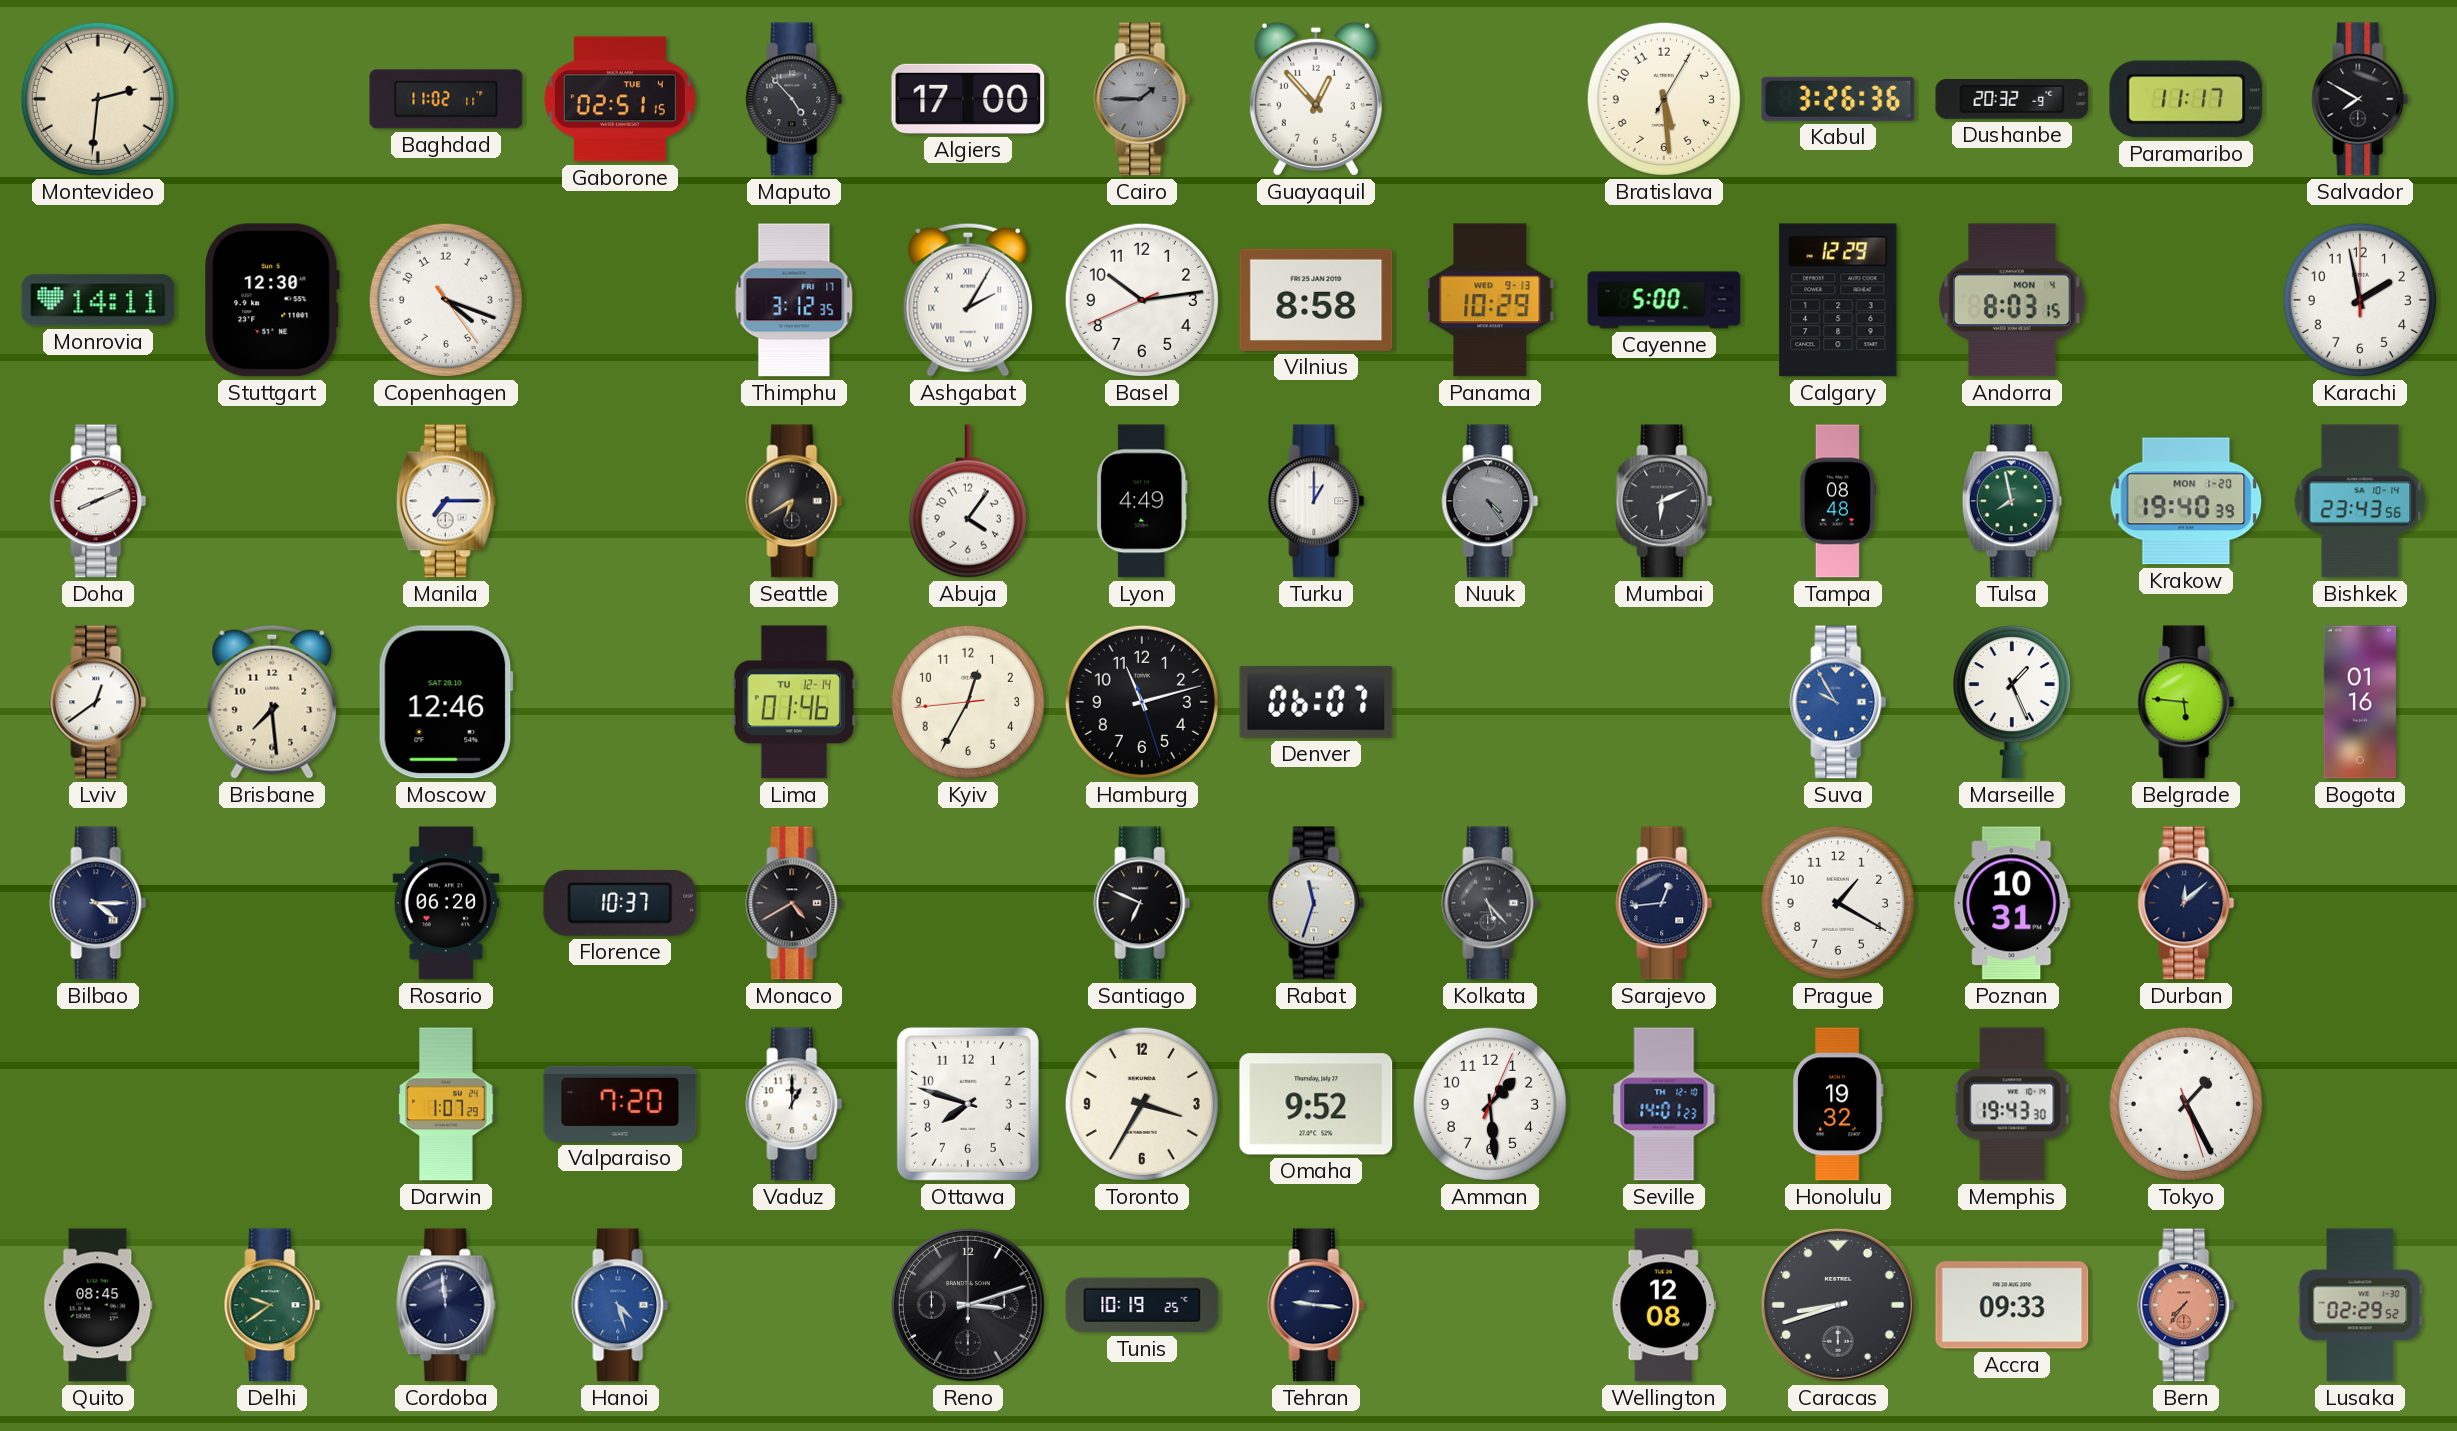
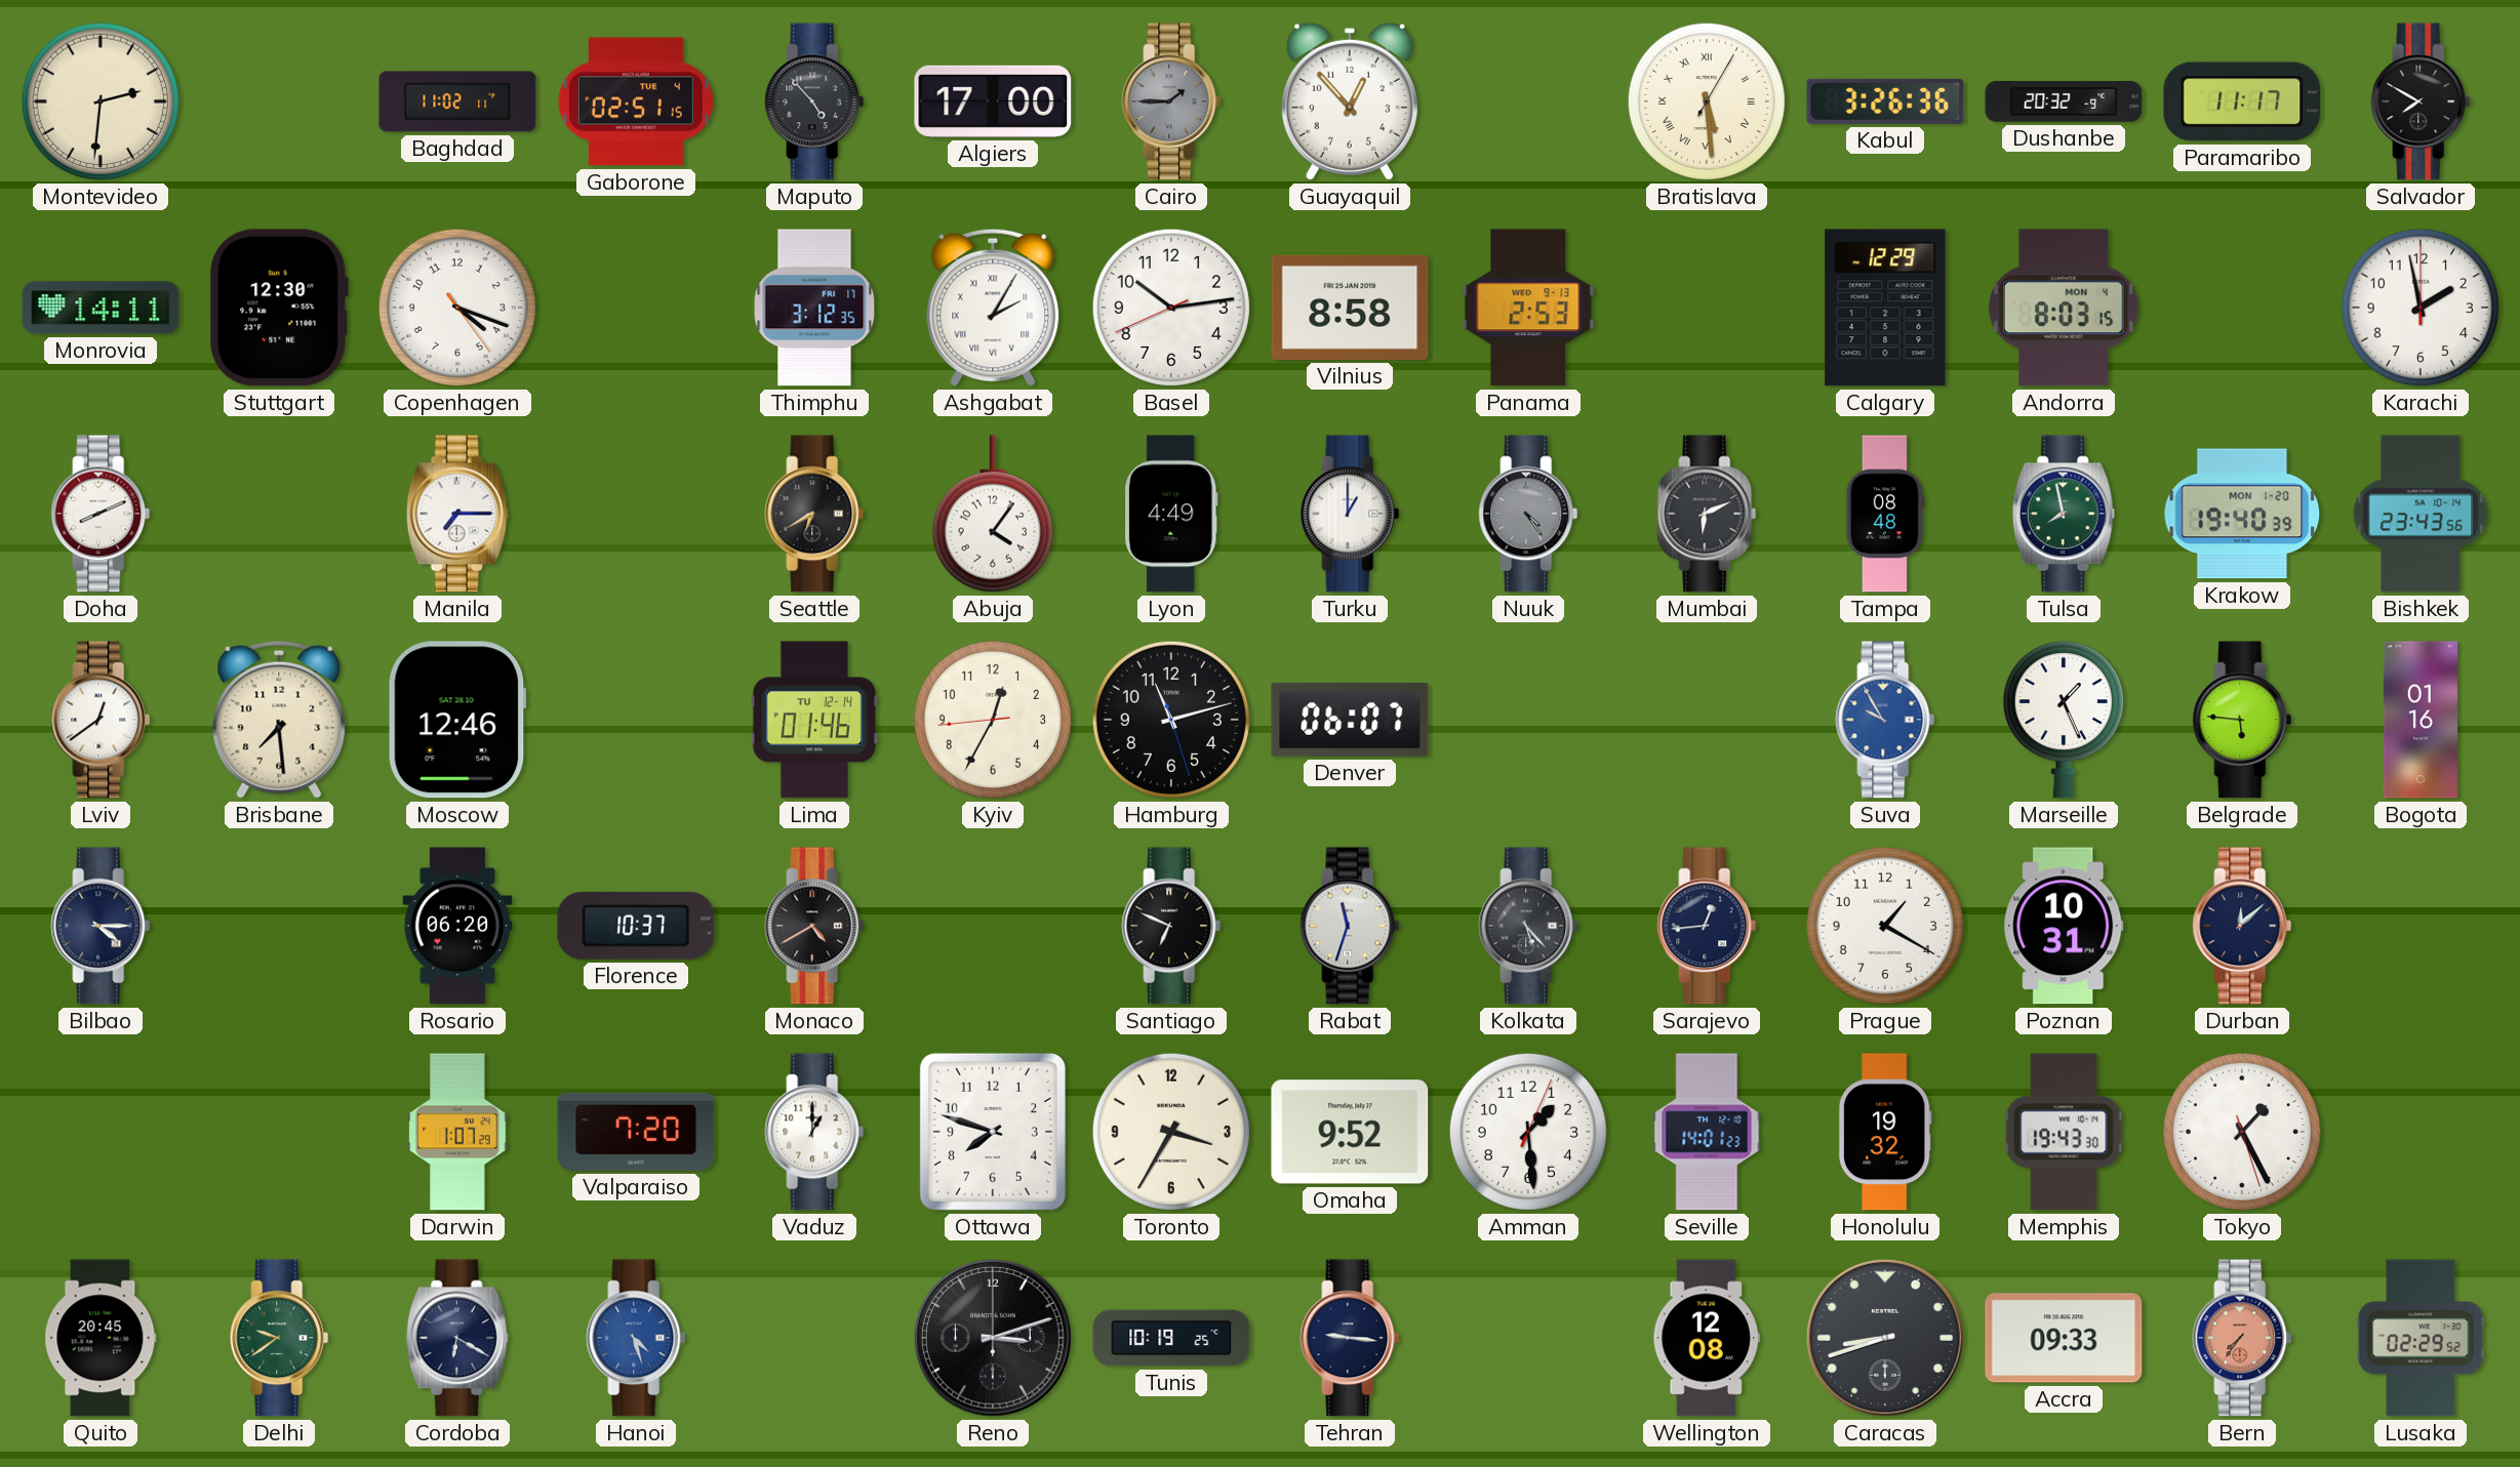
Bratislava numerals: Arabic -> Roman (1707, 101)
Panama: 10:29 -> 2:53 (1528, 308)
Cayenne: 5:00 -> none (1664, 300)
Quito: 08:45 -> 20:45 (101, 1338)
Cordoba: 11:59 -> 6:20 (457, 1338)
